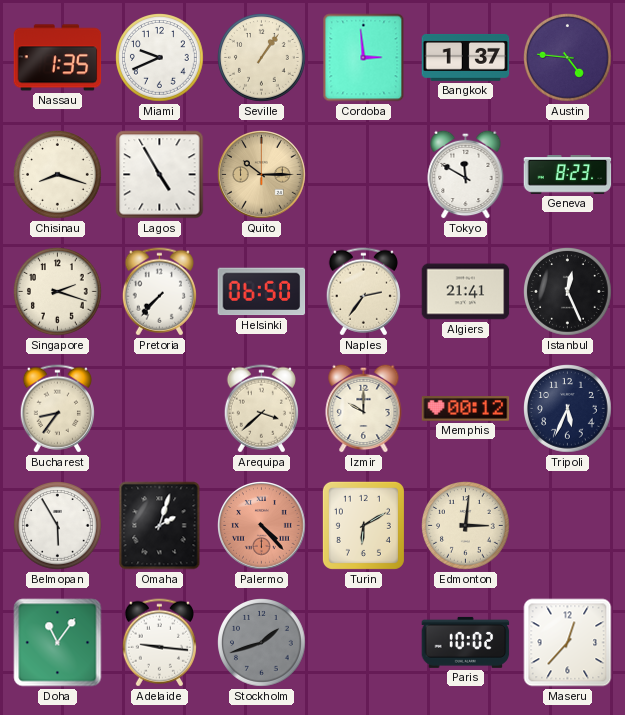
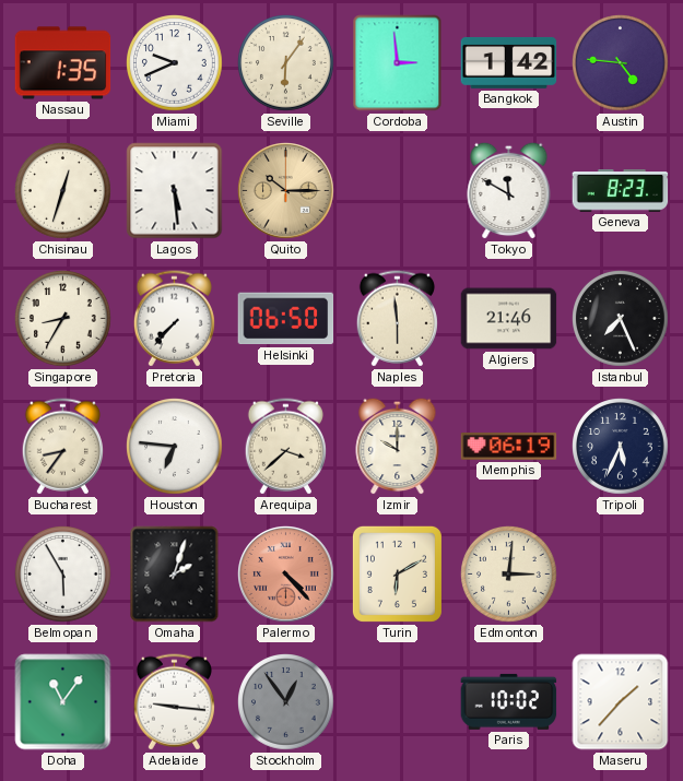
Seville: 1:06 -> 6:06 (286, 63)
Bangkok: 1:37 -> 1:42 (509, 62)
Chisinau: 8:18 -> 12:33 (63, 191)
Lagos: 4:55 -> 5:29 (175, 191)
Singapore: 2:18 -> 8:35 (63, 319)
Naples: 2:36 -> 5:59 (397, 319)
Algiers: 21:41 -> 21:46 (509, 319)
Istanbul: 12:26 -> 7:26 (621, 319)
Houston: none -> 6:46 (175, 447)
Memphis: 00:12 -> 06:19 (509, 447)
Stockholm: 1:42 -> 12:54 (286, 702)
Maseru: 12:37 -> 1:37 (621, 702)
